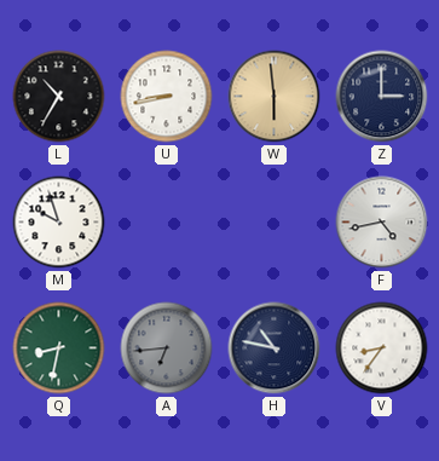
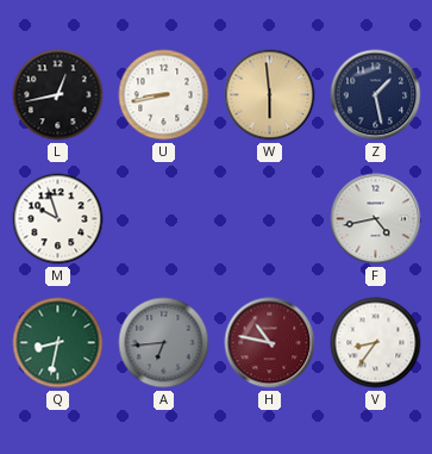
L: 10:35 -> 12:43 (58, 95)
Z: 3:00 -> 1:28 (376, 95)
H dial: navy -> burgundy (270, 343)
